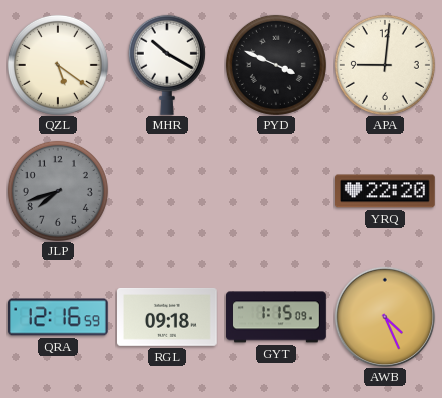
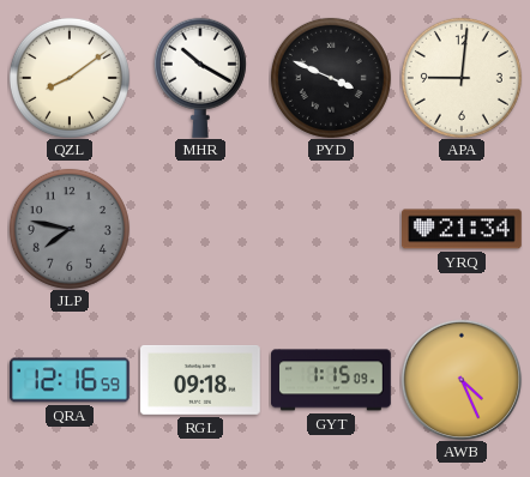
QZL: 5:21 -> 8:09 (70, 78)
JLP: 7:42 -> 7:47 (70, 229)
YRQ: 22:20 -> 21:34 (463, 229)
